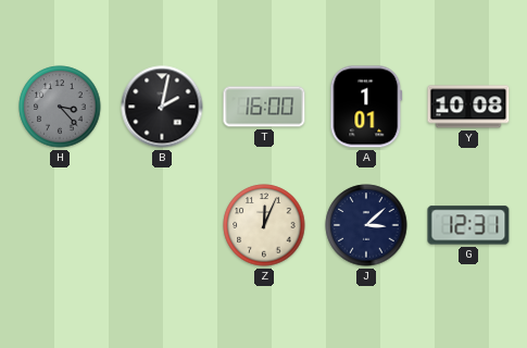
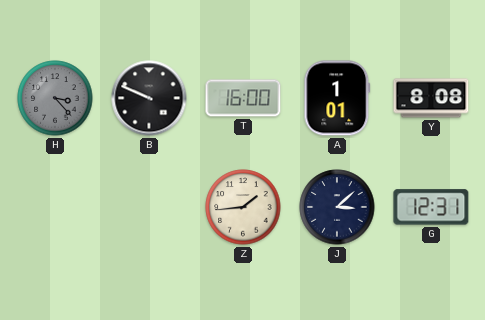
B: 2:02 -> 9:49 (149, 98)
Y: 10:08 -> 8:08 (431, 98)
Z: 12:04 -> 1:44 (243, 207)
